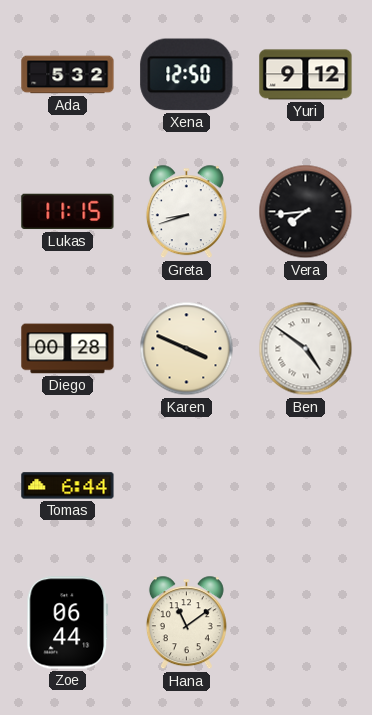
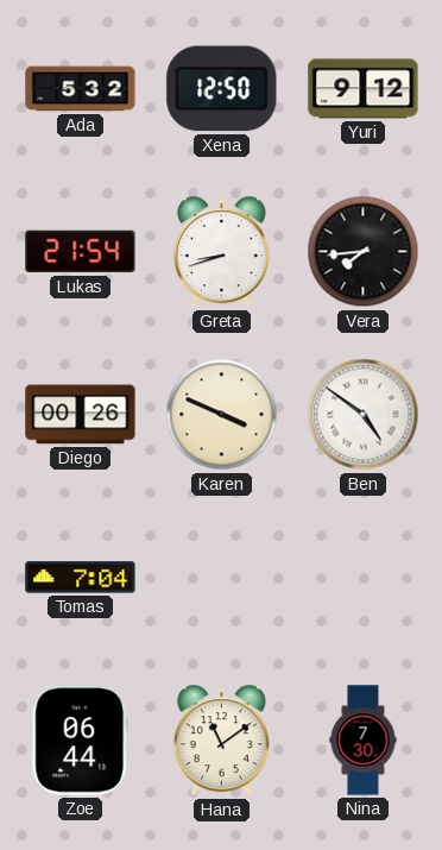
Lukas: 11:15 -> 21:54 (81, 252)
Diego: 00:28 -> 00:26 (81, 415)
Tomas: 6:44 -> 7:04 (81, 578)
Nina: none -> 7:30 (364, 741)
